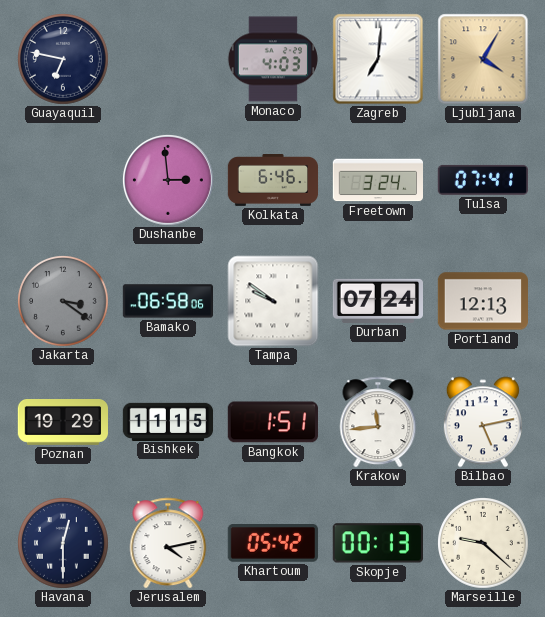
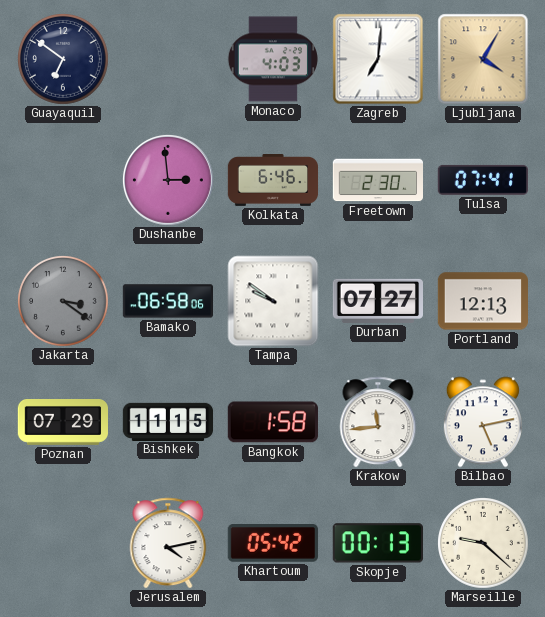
Guayaquil: 6:47 -> 6:51 (64, 60)
Freetown: 3:24 -> 2:30 (377, 180)
Durban: 07:24 -> 07:27 (377, 301)
Poznan: 19:29 -> 07:29 (62, 423)
Bangkok: 1:51 -> 1:58 (273, 422)
Havana: 12:30 -> none (64, 544)
